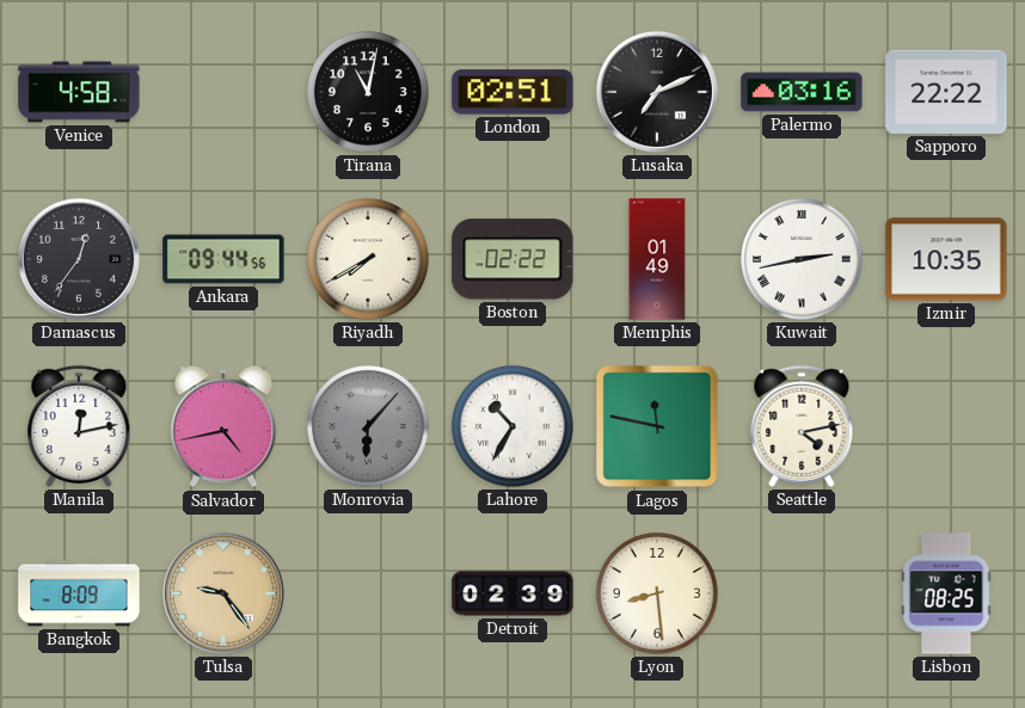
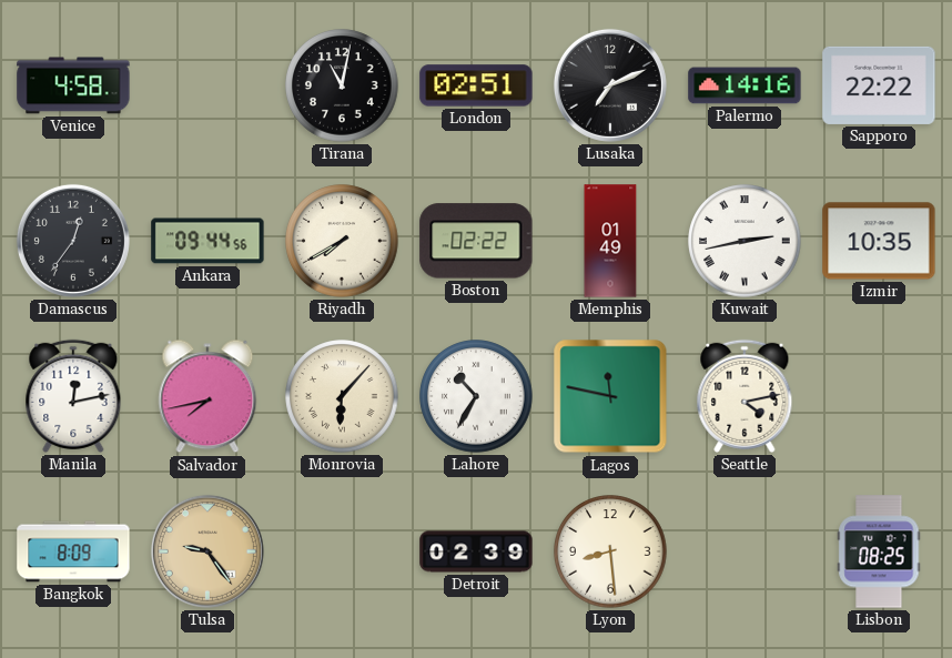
Palermo: 03:16 -> 14:16 (745, 85)
Salvador: 4:43 -> 7:43 (207, 396)
Monrovia dial: grey -> cream (342, 396)
